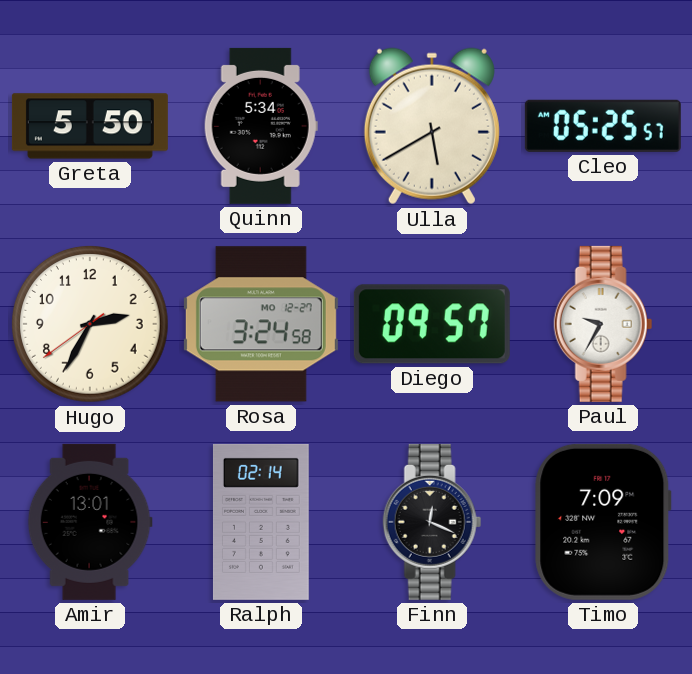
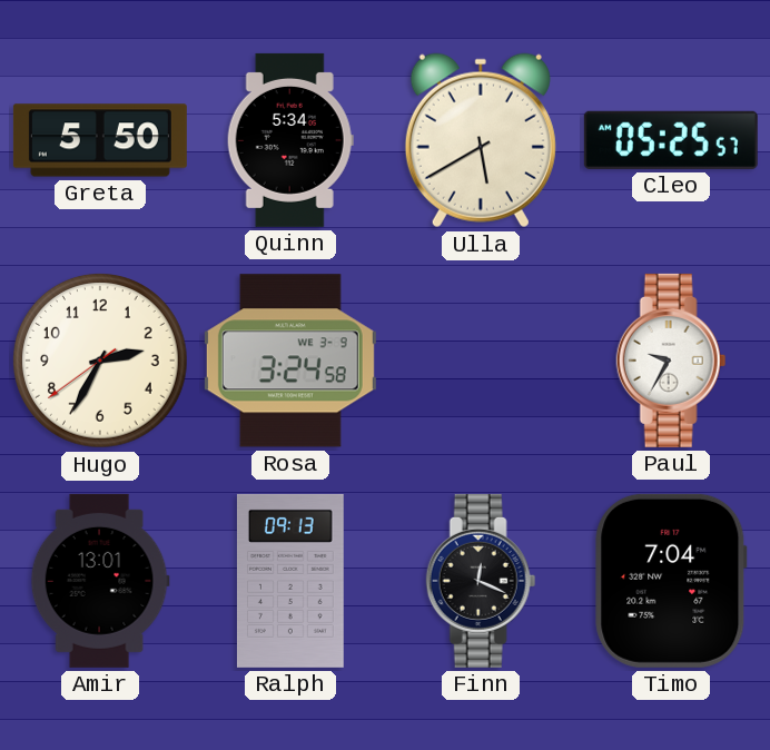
Rosa date: MO 12-27 -> WE 3-9 (290, 361)
Diego: 09:57 -> none (432, 324)
Ralph: 02:14 -> 09:13 (290, 581)
Timo: 7:09 -> 7:04 (671, 581)
